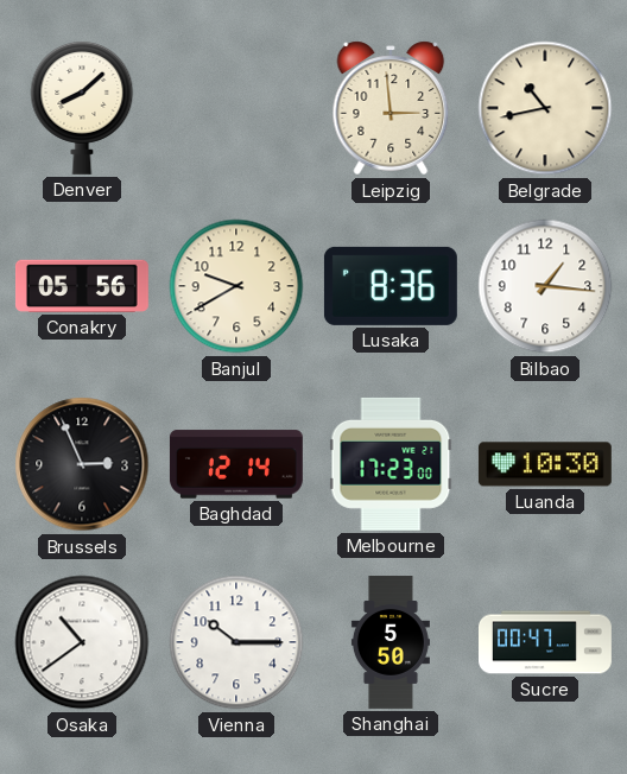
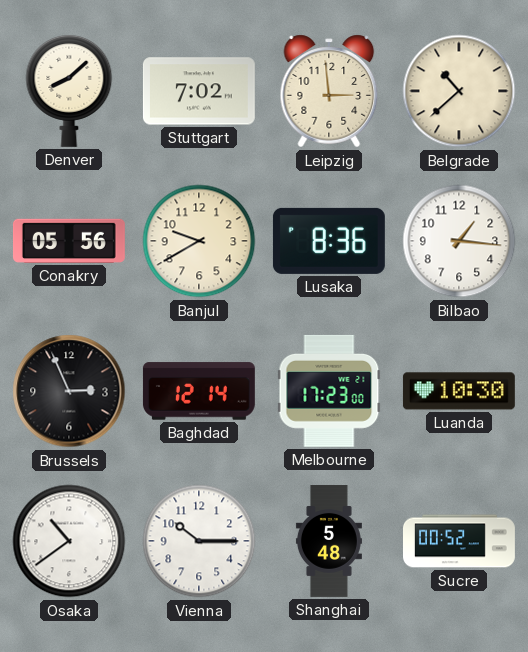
Stuttgart: none -> 7:02 (199, 91)
Belgrade: 10:43 -> 10:38 (459, 91)
Shanghai: 5:50 -> 5:48 (329, 542)
Sucre: 00:47 -> 00:52 (460, 541)
